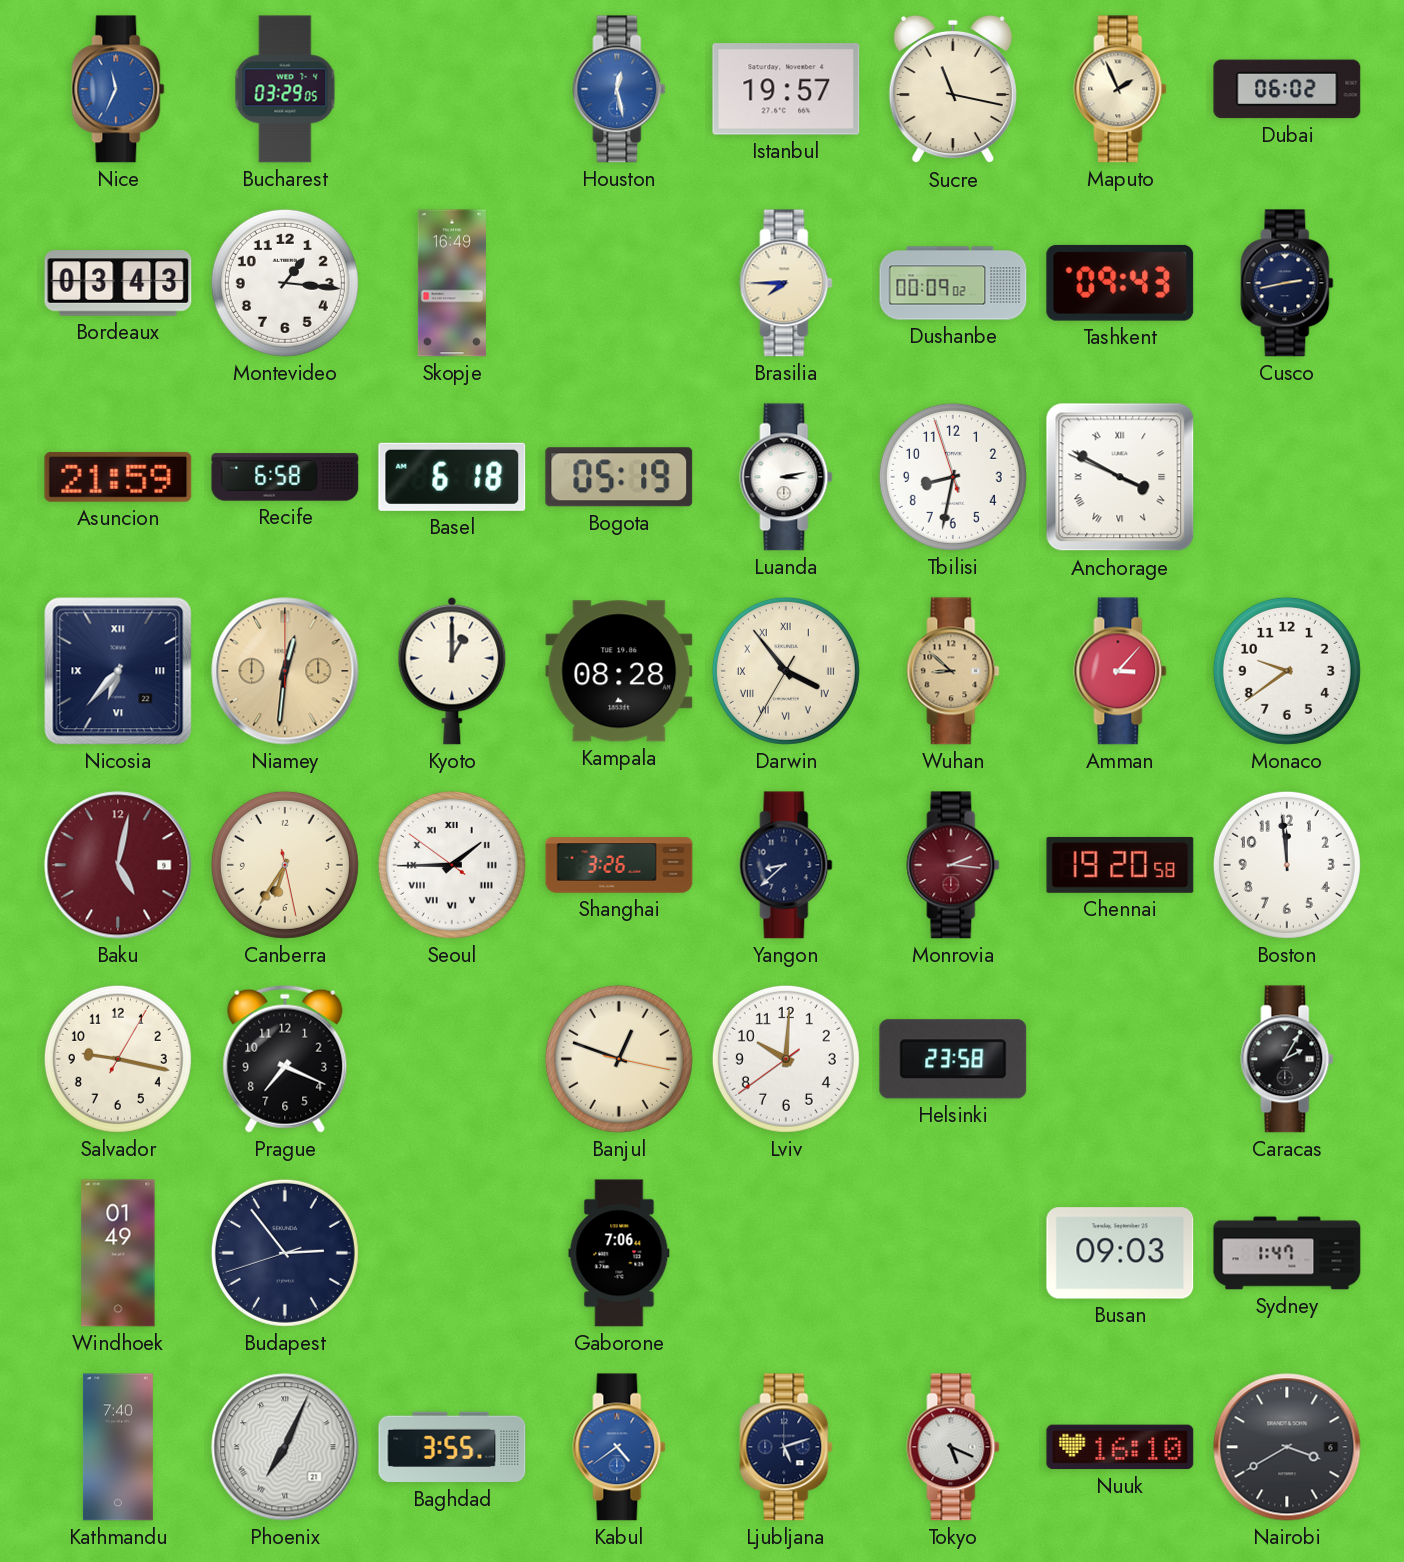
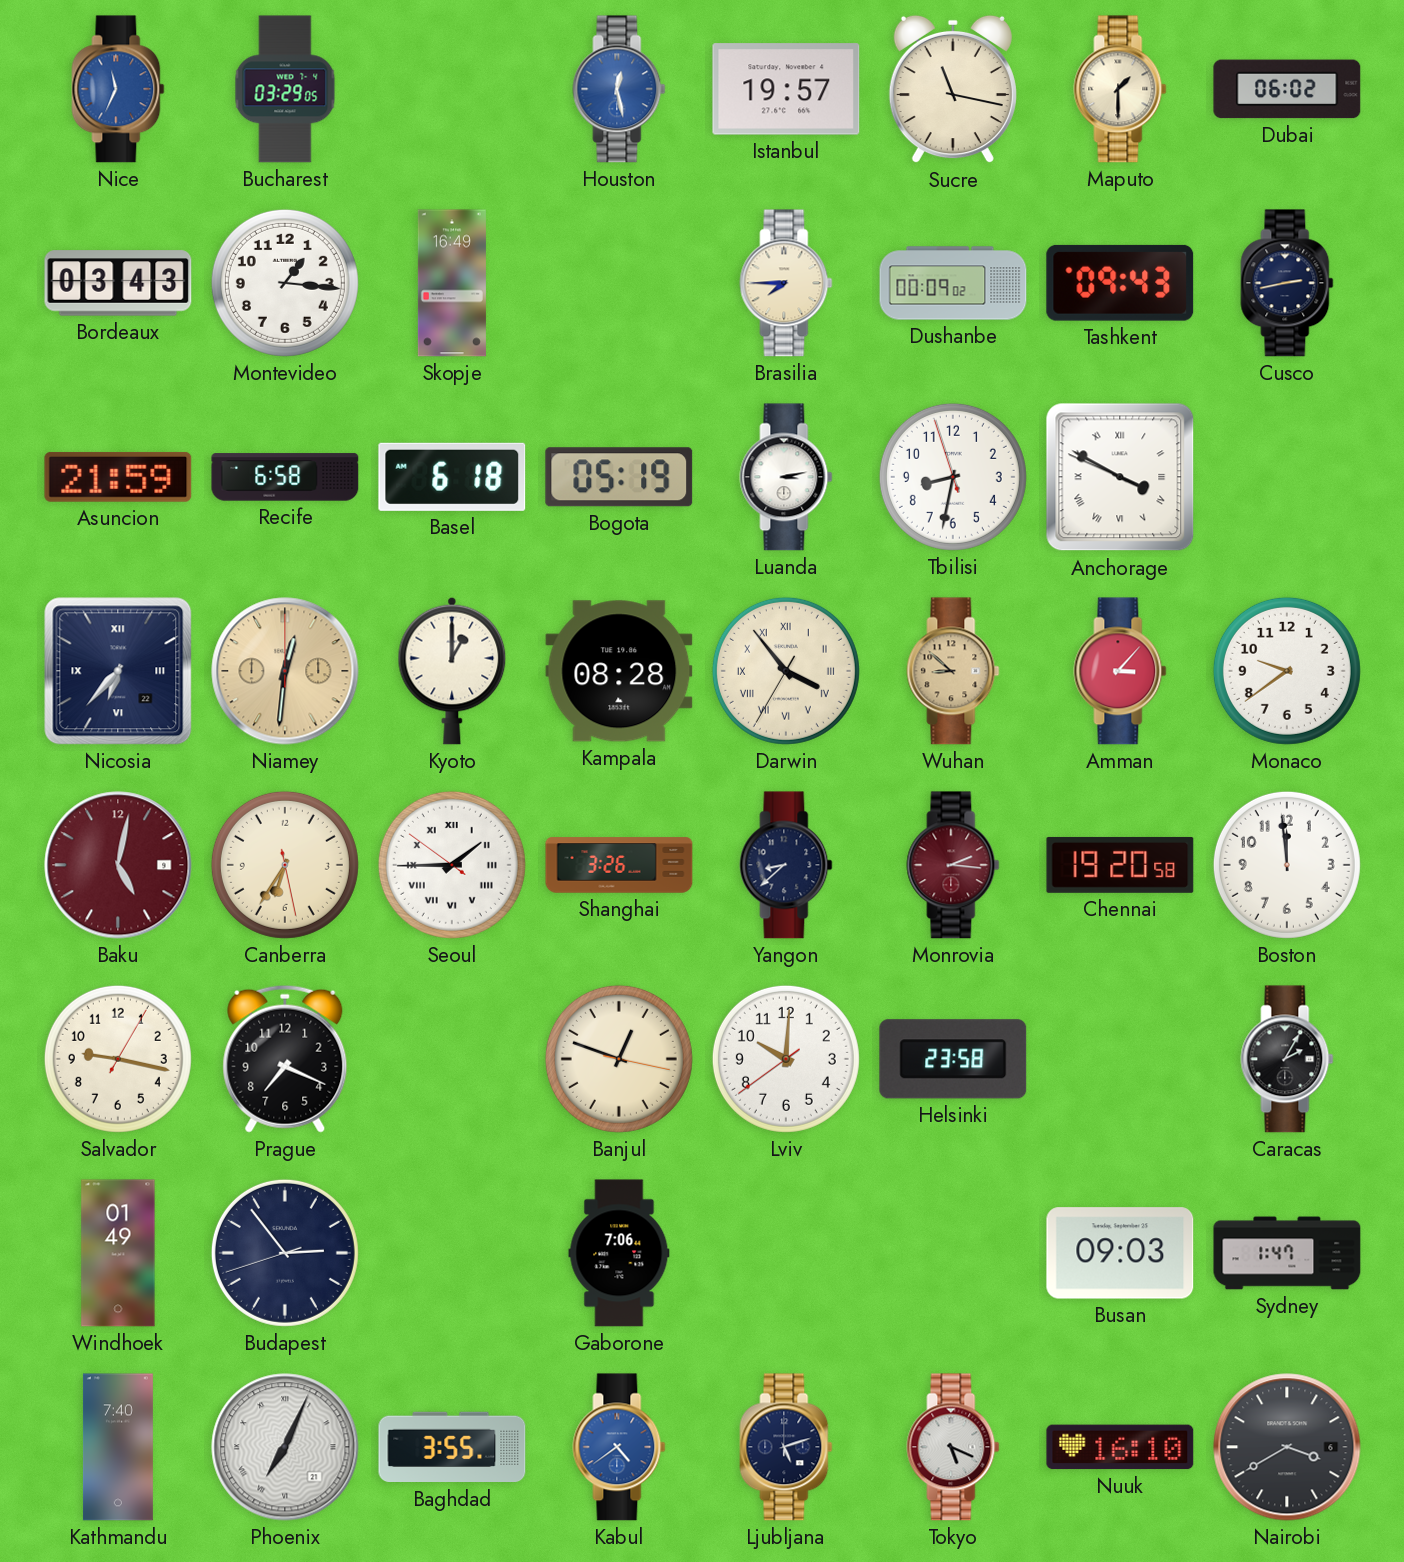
Maputo: 1:56 -> 1:30 (1120, 89)
